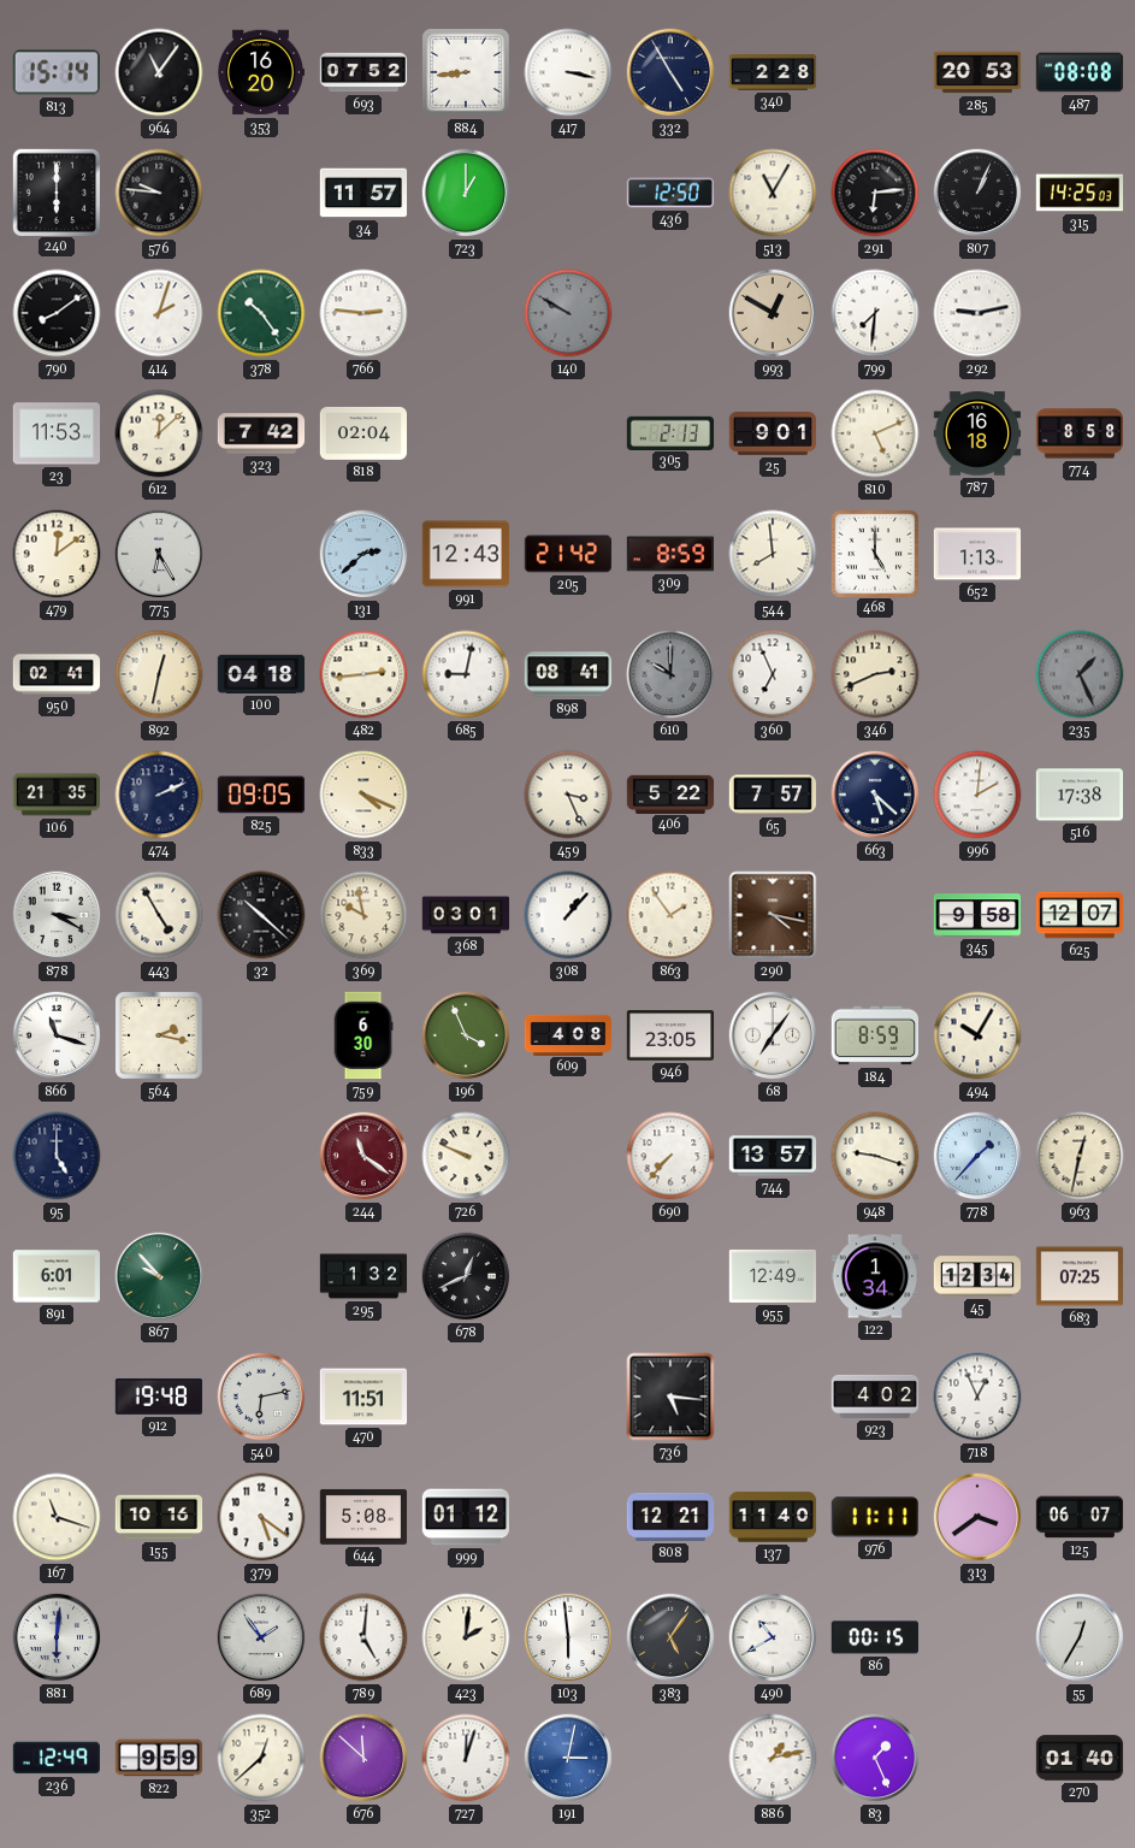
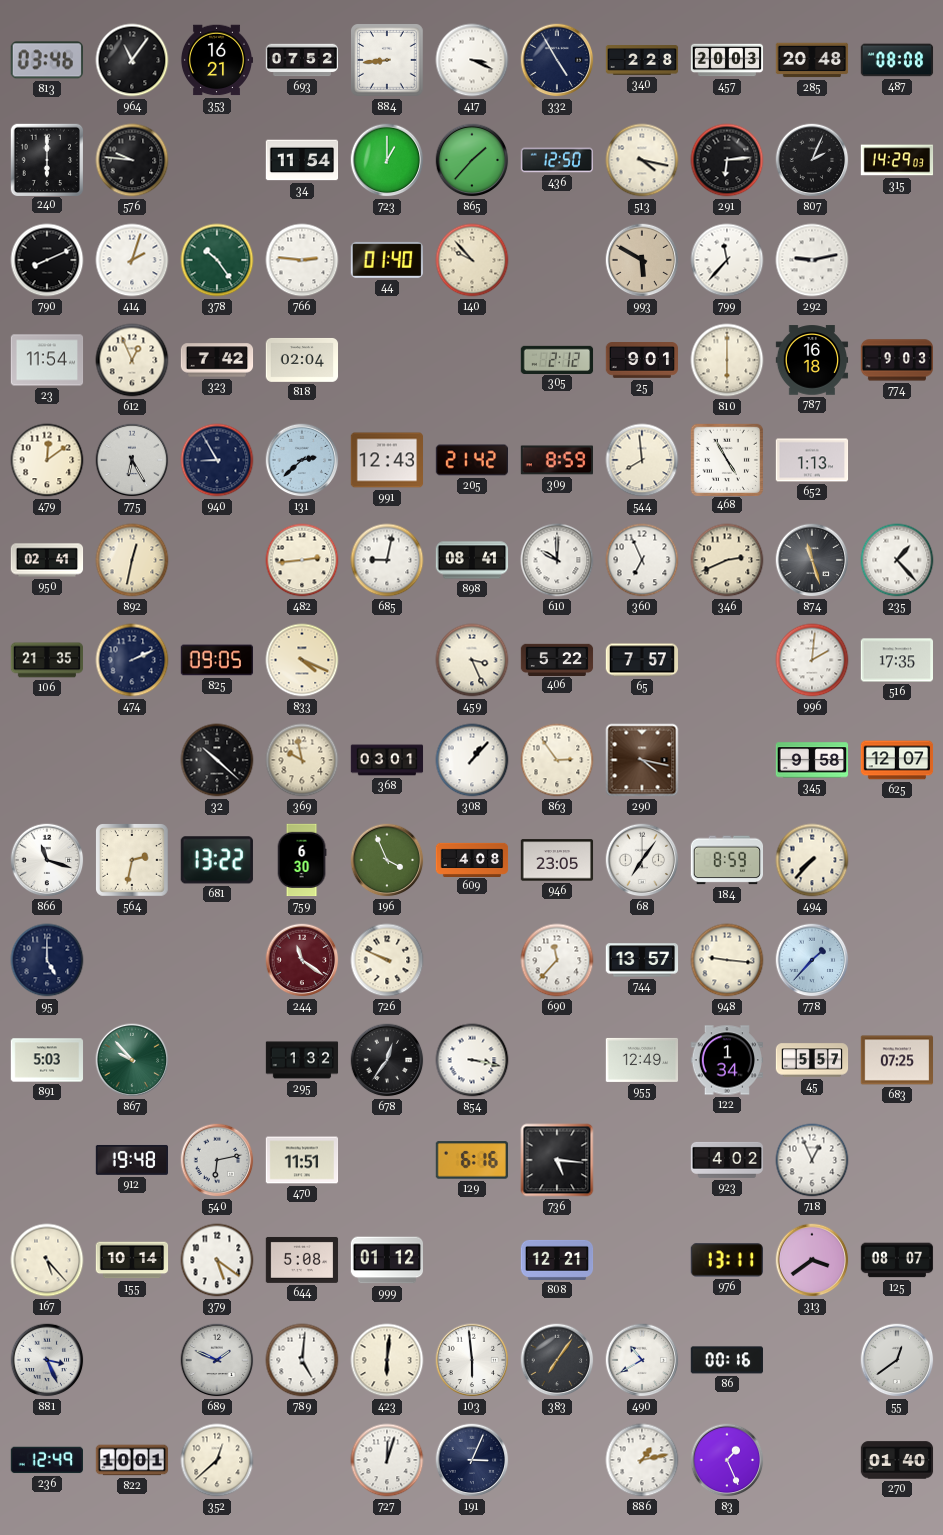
813: 15:14 -> 03:46 (47, 60)
353: 16:20 -> 16:21 (216, 60)
417: 3:17 -> 3:19 (472, 60)
457: none -> 20:03 (727, 60)
285: 20:53 -> 20:48 (812, 60)
34: 11:57 -> 11:54 (302, 160)
865: none -> 1:37 (472, 160)
513: 11:05 -> 4:17 (642, 160)
807: 1:04 -> 2:04 (812, 160)
315: 14:25 -> 14:29 (897, 160)
790: 8:09 -> 8:11 (47, 260)
44: none -> 01:40 (386, 260)
140: 9:50 -> 9:53 (472, 260)
140 dial: grey -> cream (472, 260)
993: 12:50 -> 5:50 (642, 260)
799: 7:31 -> 11:37 (727, 260)
23: 11:53 -> 11:54 (47, 360)
612: 12:08 -> 12:56 (132, 360)
305: 2:13 -> 2:12 (557, 359)
810: 5:11 -> 6:00 (727, 360)
774: 8:58 -> 9:03 (897, 360)
940: none -> 8:55 (217, 460)
468: 5:00 -> 4:55 (726, 459)
100: 04:18 -> none (261, 674)
610 dial: grey -> white (557, 560)
874: none -> 11:27 (812, 560)
235: 1:26 -> 1:23 (897, 560)
235 dial: grey -> white (897, 560)
663: 5:22 -> none (875, 795)
516: 17:38 -> 17:35 (896, 660)
878: 3:20 -> none (57, 915)
443: 4:55 -> none (159, 915)
863: 1:54 -> 2:54 (557, 760)
564: 2:17 -> 2:32 (133, 861)
681: none -> 13:22 (217, 860)
494: 10:05 -> 7:37 (812, 860)
690: 7:37 -> 11:37 (557, 960)
948: 9:18 -> 9:16 (727, 960)
963: 12:32 -> none (1080, 1156)
891: 6:01 -> 5:03 (47, 1060)
678: 12:41 -> 12:36 (387, 1060)
854: none -> 3:17 (472, 1060)
45: 12:34 -> 5:57 (812, 1060)
129: none -> 6:16 (471, 1160)
167: 11:18 -> 5:23 (47, 1260)
155: 10:16 -> 10:14 (132, 1260)
137: 11:40 -> none (773, 1517)
976: 11:11 -> 13:11 (726, 1260)
125: 06:07 -> 08:07 (897, 1260)
881: 6:01 -> 3:26 (47, 1360)
689: 1:54 -> 1:49 (217, 1360)
423: 2:01 -> 6:01 (387, 1360)
383: 5:06 -> 7:06 (557, 1360)
86: 00:15 -> 00:16 (727, 1360)
55: 12:35 -> 12:39 (897, 1360)
822: 9:59 -> 10:01 (132, 1460)
676: 11:52 -> none (363, 1758)
191: 3:02 -> 3:04 (472, 1460)
191 dial: blue -> navy (472, 1460)
